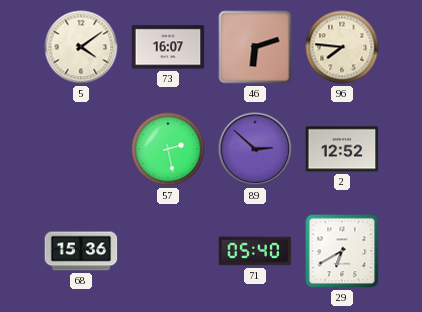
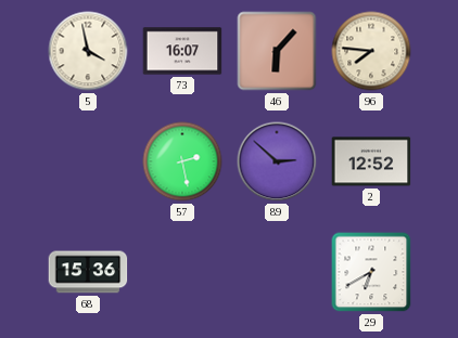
5: 4:09 -> 3:58 (88, 51)
46: 6:12 -> 6:07 (277, 51)
71: 05:40 -> none (255, 251)
